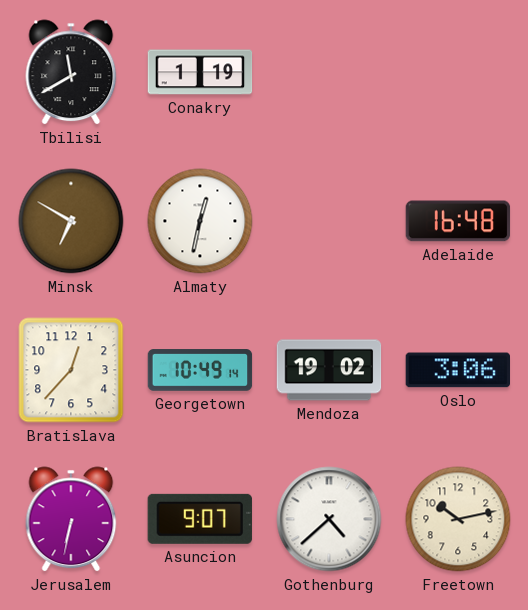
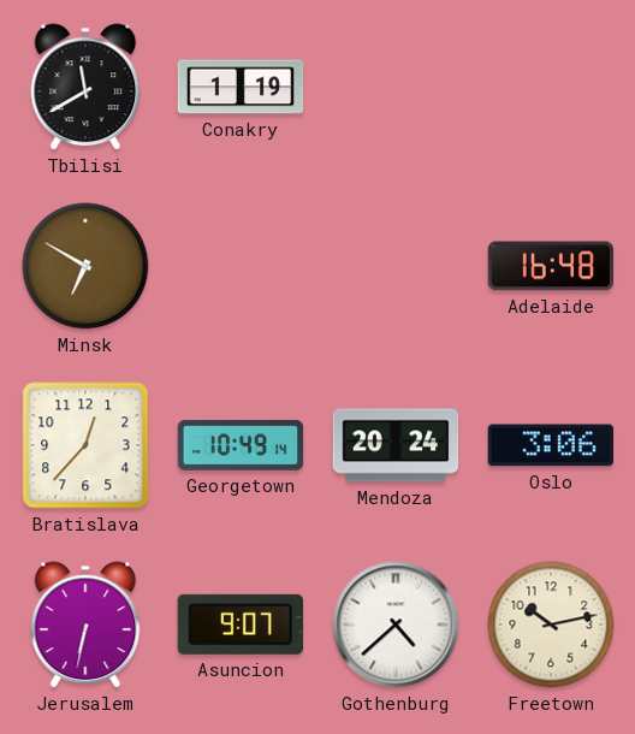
Almaty: 12:32 -> none (200, 221)
Mendoza: 19:02 -> 20:24 (396, 445)
